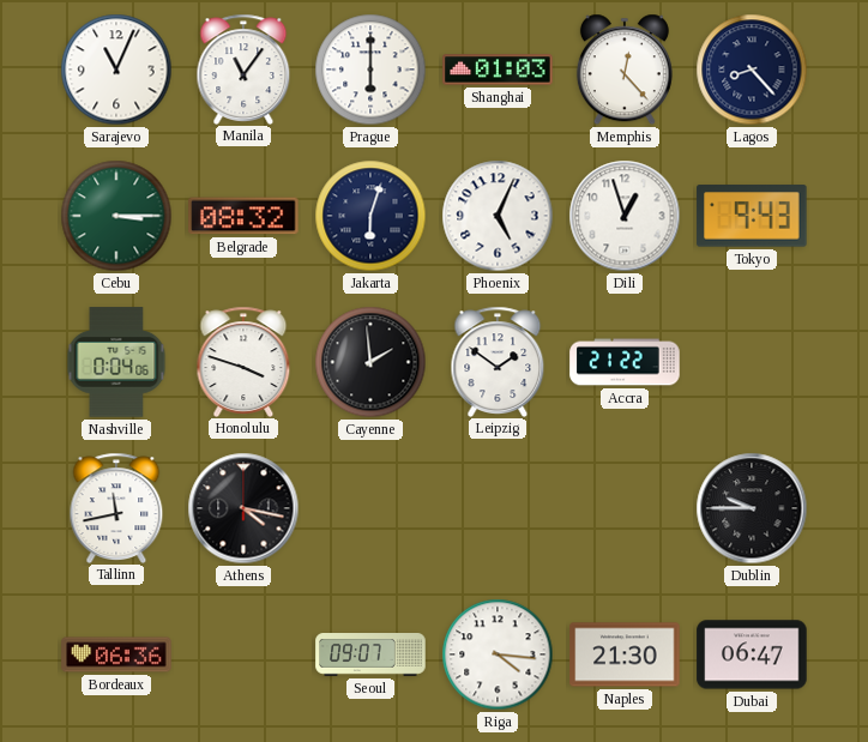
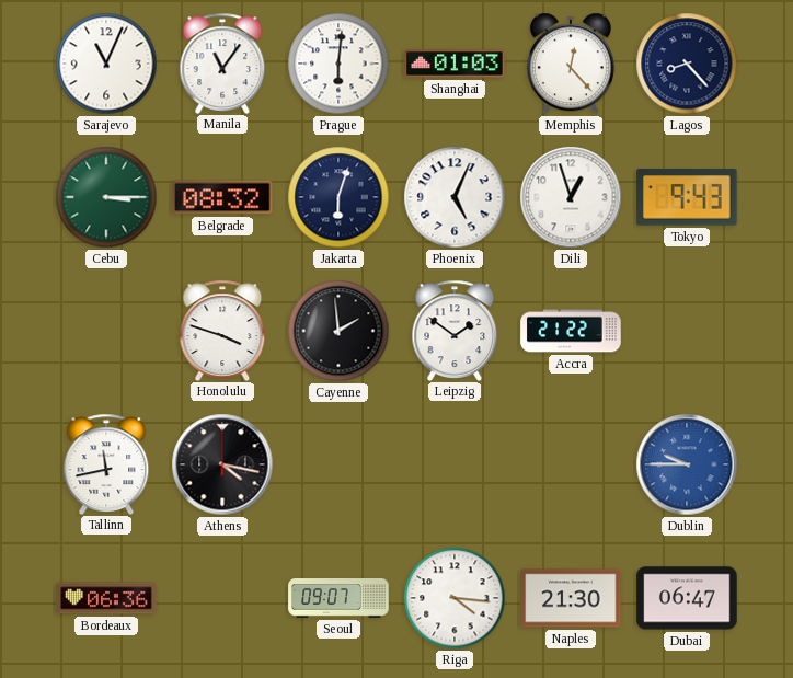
Prague: 6:00 -> 6:01 (338, 64)
Nashville: 0:04 -> none (116, 362)
Dublin dial: black -> blue (687, 464)
